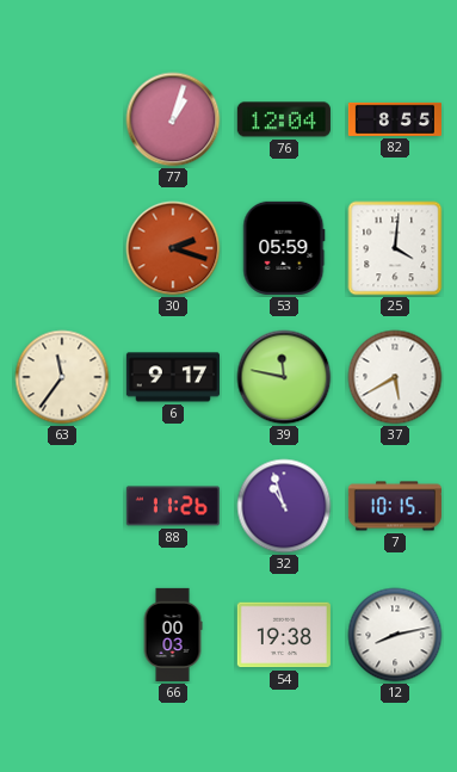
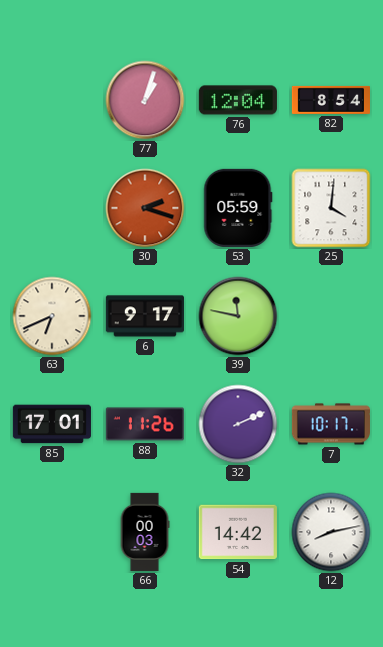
82: 8:55 -> 8:54 (331, 100)
63: 11:36 -> 6:41 (52, 316)
37: 5:40 -> none (395, 377)
85: none -> 17:01 (52, 424)
32: 10:57 -> 2:11 (238, 424)
7: 10:15 -> 10:17 (331, 424)
54: 19:38 -> 14:42 (238, 532)
